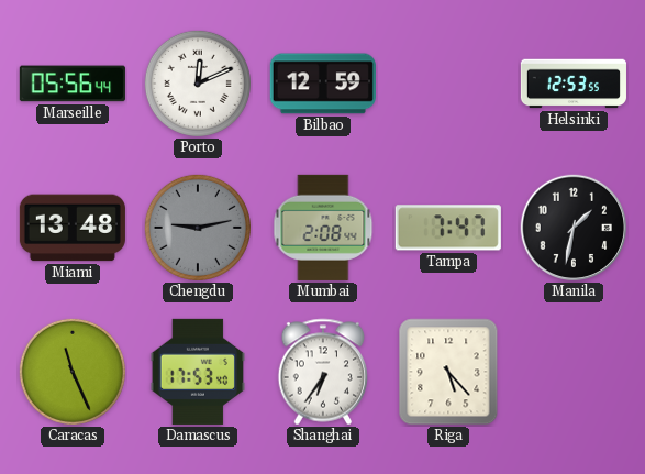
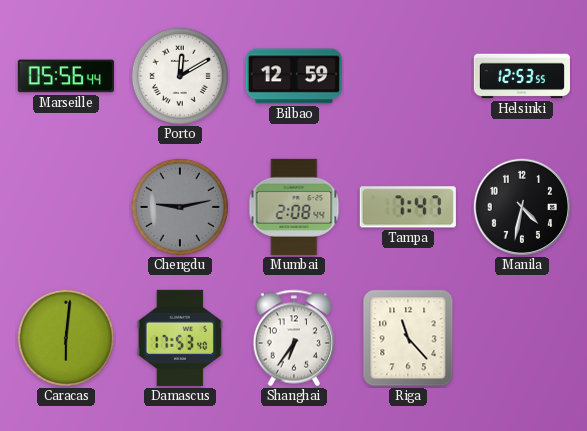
Porto: 12:11 -> 12:10 (180, 76)
Miami: 13:48 -> none (73, 228)
Manila: 1:32 -> 4:32 (522, 207)
Caracas: 11:26 -> 6:01 (66, 338)
Riga: 5:23 -> 11:23 (408, 338)
